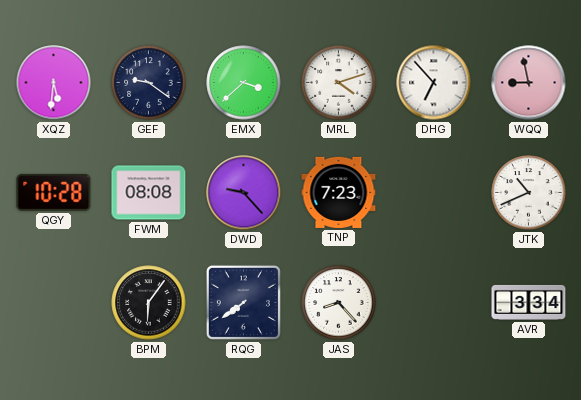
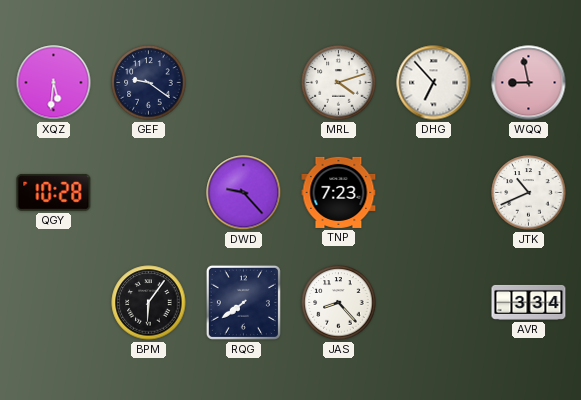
EMX: 3:38 -> none (244, 83)
FWM: 08:08 -> none (149, 193)
